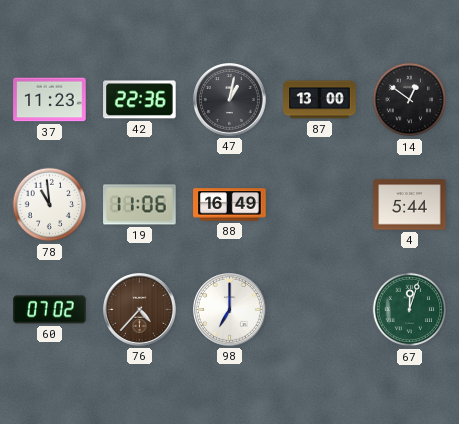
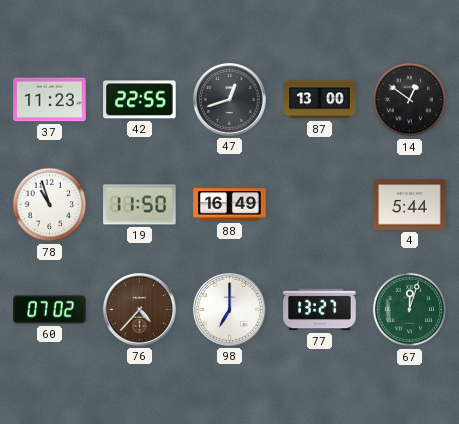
42: 22:36 -> 22:55 (140, 100)
47: 1:02 -> 12:42 (230, 100)
78: 10:59 -> 10:57 (50, 205)
19: 11:06 -> 11:50 (140, 205)
77: none -> 13:27 (320, 310)
